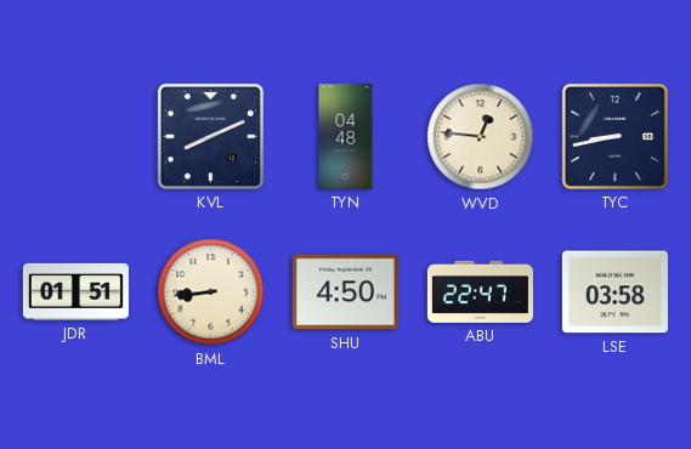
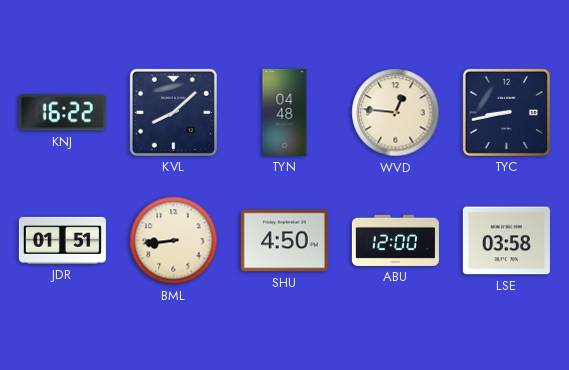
KNJ: none -> 16:22 (62, 113)
KVL: 8:11 -> 8:08 (173, 112)
ABU: 22:47 -> 12:00 (395, 240)
